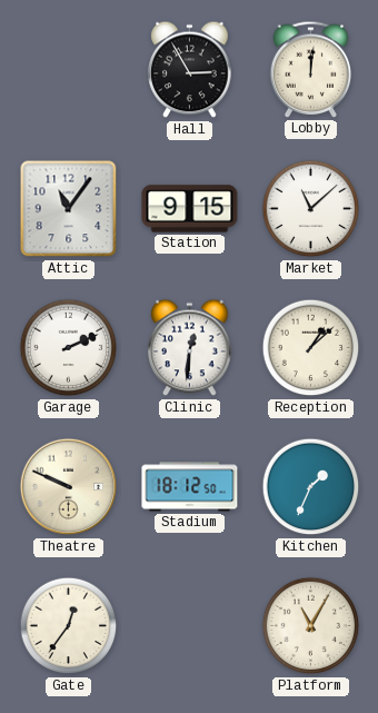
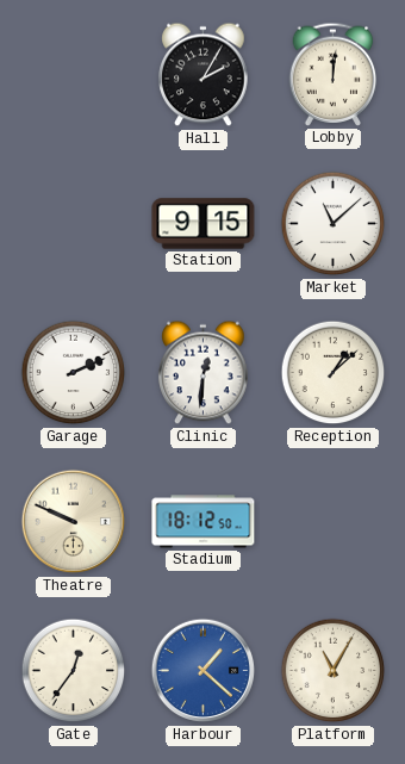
Hall: 2:55 -> 2:05 (204, 75)
Attic: 11:06 -> none (69, 209)
Kitchen: 1:34 -> none (311, 487)
Harbour: none -> 1:22 (204, 671)
